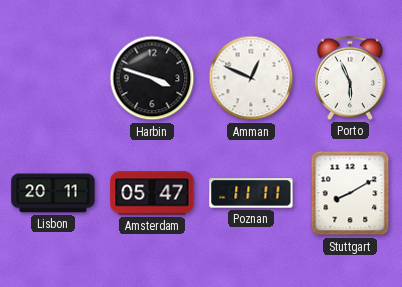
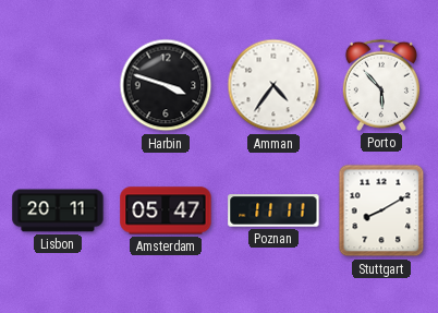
Amman: 12:49 -> 4:36 (273, 85)
Porto: 5:56 -> 5:53 (381, 85)
